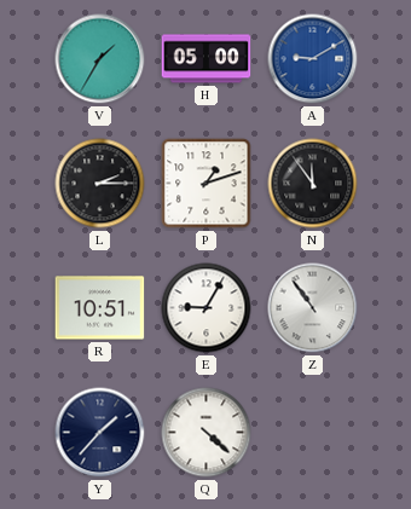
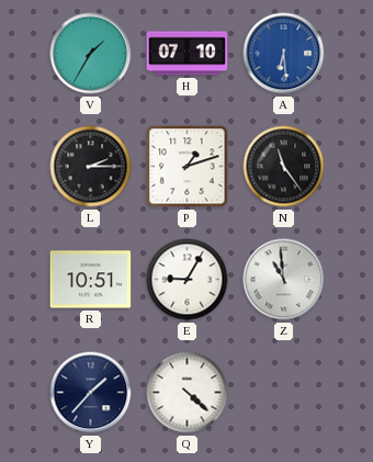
H: 05:00 -> 07:10 (188, 54)
A: 9:10 -> 6:29 (284, 54)
N: 11:54 -> 11:24 (284, 167)
Z: 10:54 -> 10:59 (284, 280)
